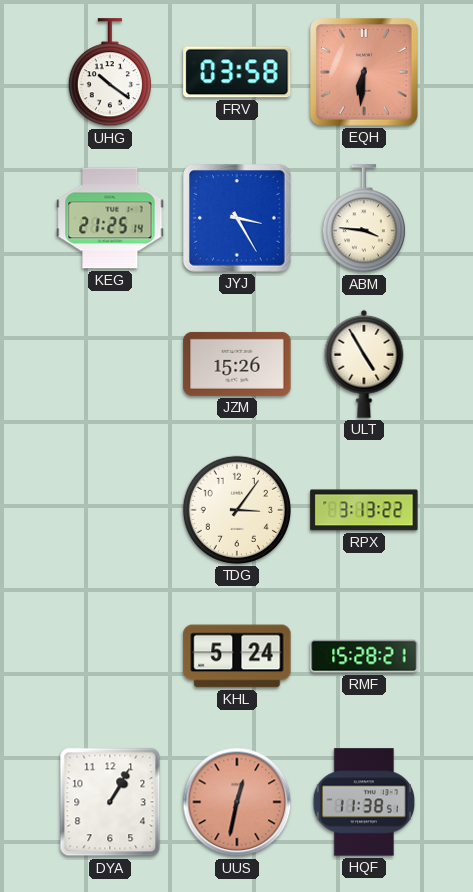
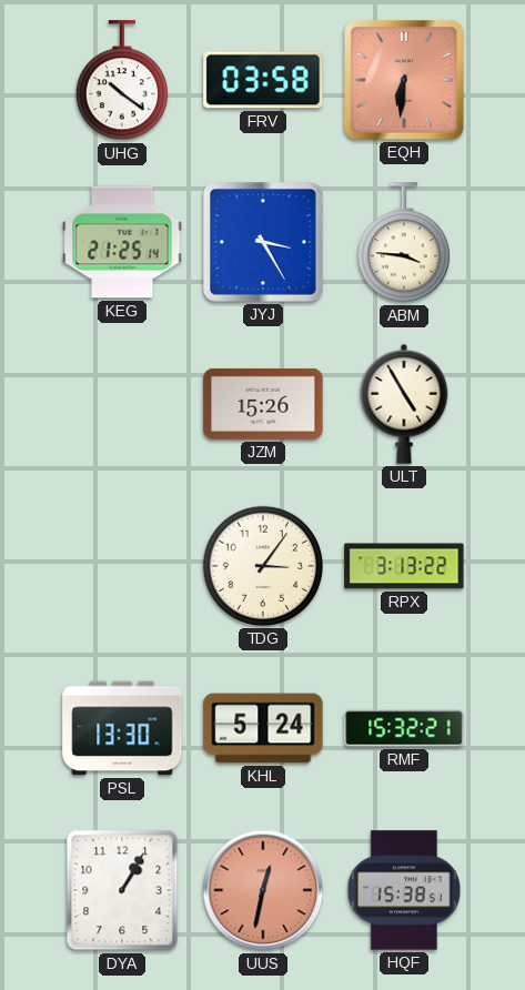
PSL: none -> 13:30 (122, 728)
RMF: 15:28 -> 15:32 (404, 728)
HQF: 11:38 -> 15:38 (403, 890)
